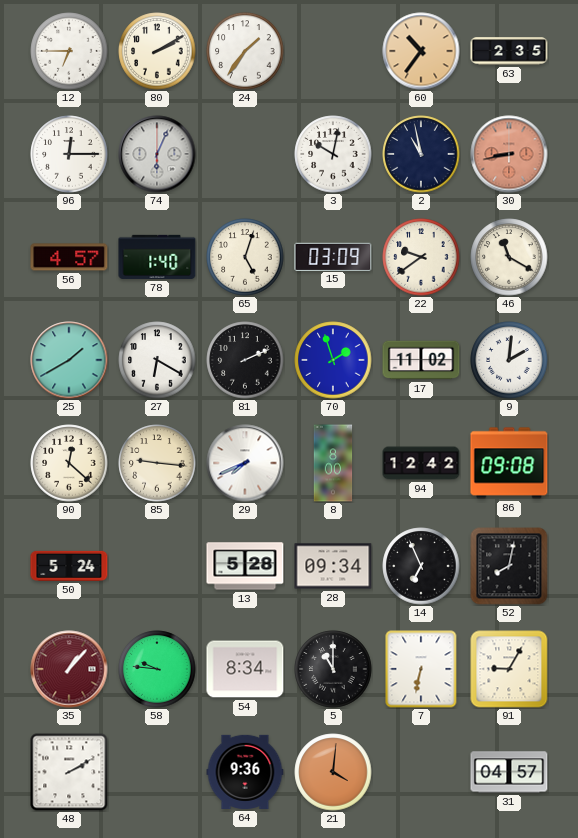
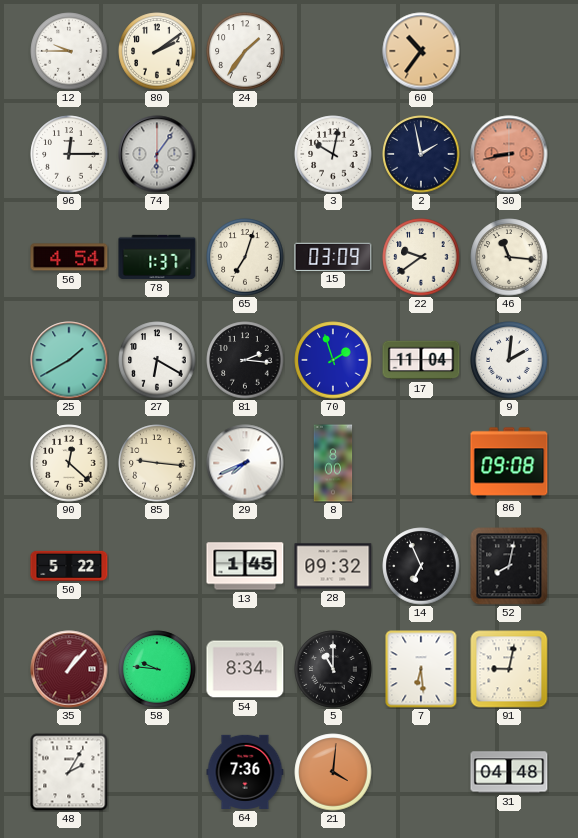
12: 6:45 -> 9:45 (69, 51)
80: 2:10 -> 2:09 (157, 51)
63: 2:35 -> none (509, 51)
74: 6:04 -> 6:06 (157, 154)
2: 10:58 -> 1:58 (421, 154)
56: 4:57 -> 4:54 (69, 257)
78: 1:40 -> 1:37 (157, 257)
65: 5:03 -> 7:03 (245, 257)
46: 11:20 -> 11:16 (509, 257)
81: 2:11 -> 2:16 (245, 360)
17: 11:02 -> 11:04 (421, 360)
94: 12:42 -> none (421, 463)
50: 5:24 -> 5:22 (69, 566)
13: 5:28 -> 1:45 (245, 566)
28: 09:34 -> 09:32 (333, 566)
7: 6:32 -> 6:29 (421, 669)
91: 9:05 -> 9:02 (509, 669)
48: 2:10 -> 2:05 (69, 772)
64: 9:36 -> 7:36 (245, 772)
31: 04:57 -> 04:48 (509, 772)
